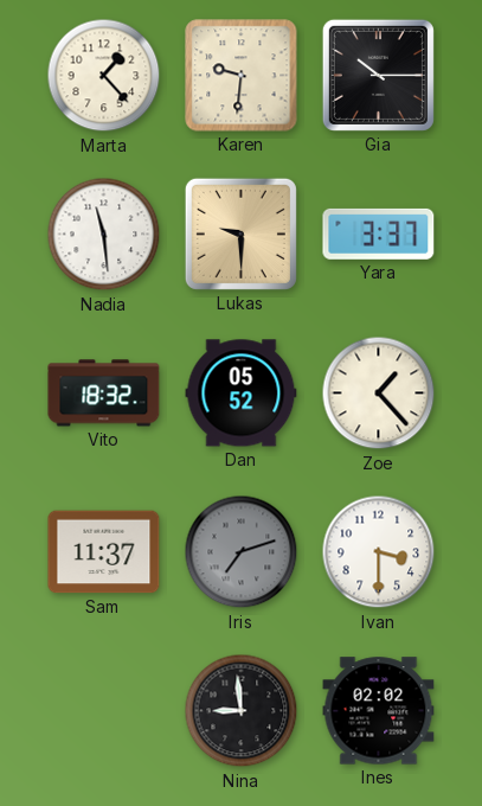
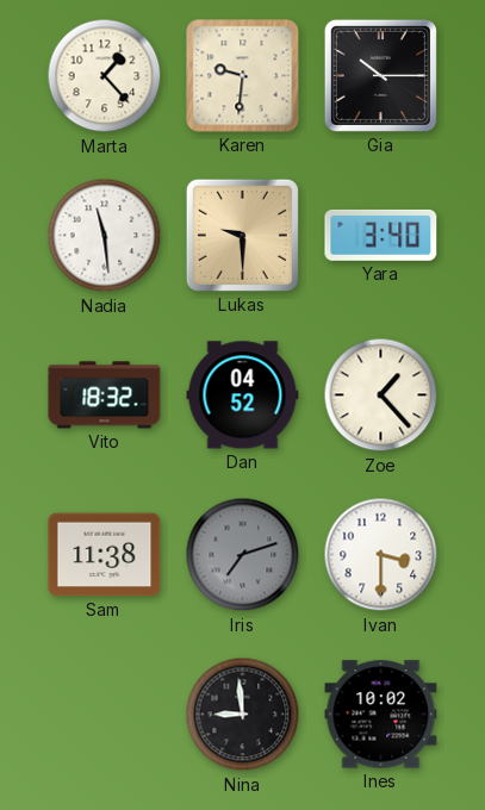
Yara: 3:37 -> 3:40 (381, 235)
Dan: 05:52 -> 04:52 (243, 395)
Sam: 11:37 -> 11:38 (105, 555)
Ines: 02:02 -> 10:02 (381, 715)
